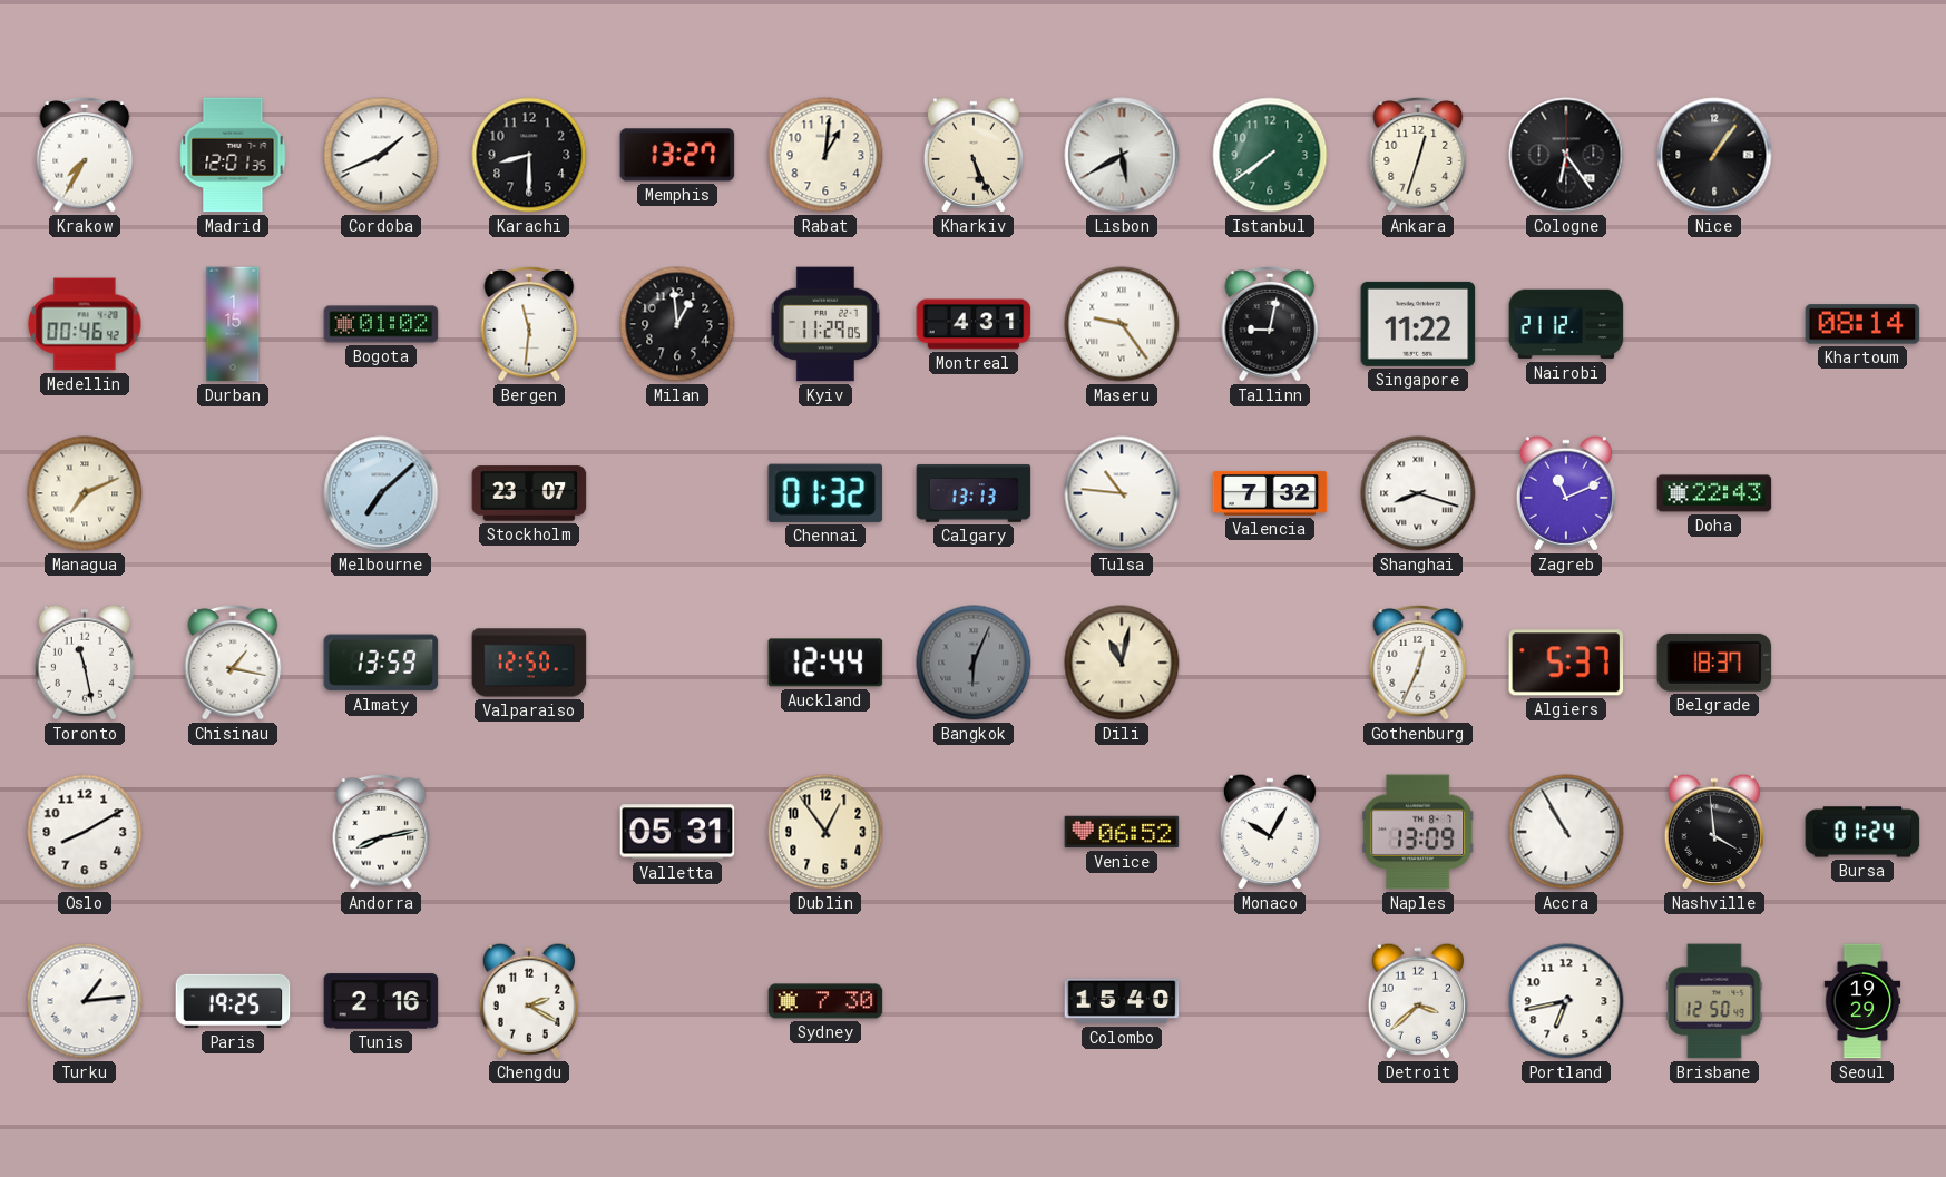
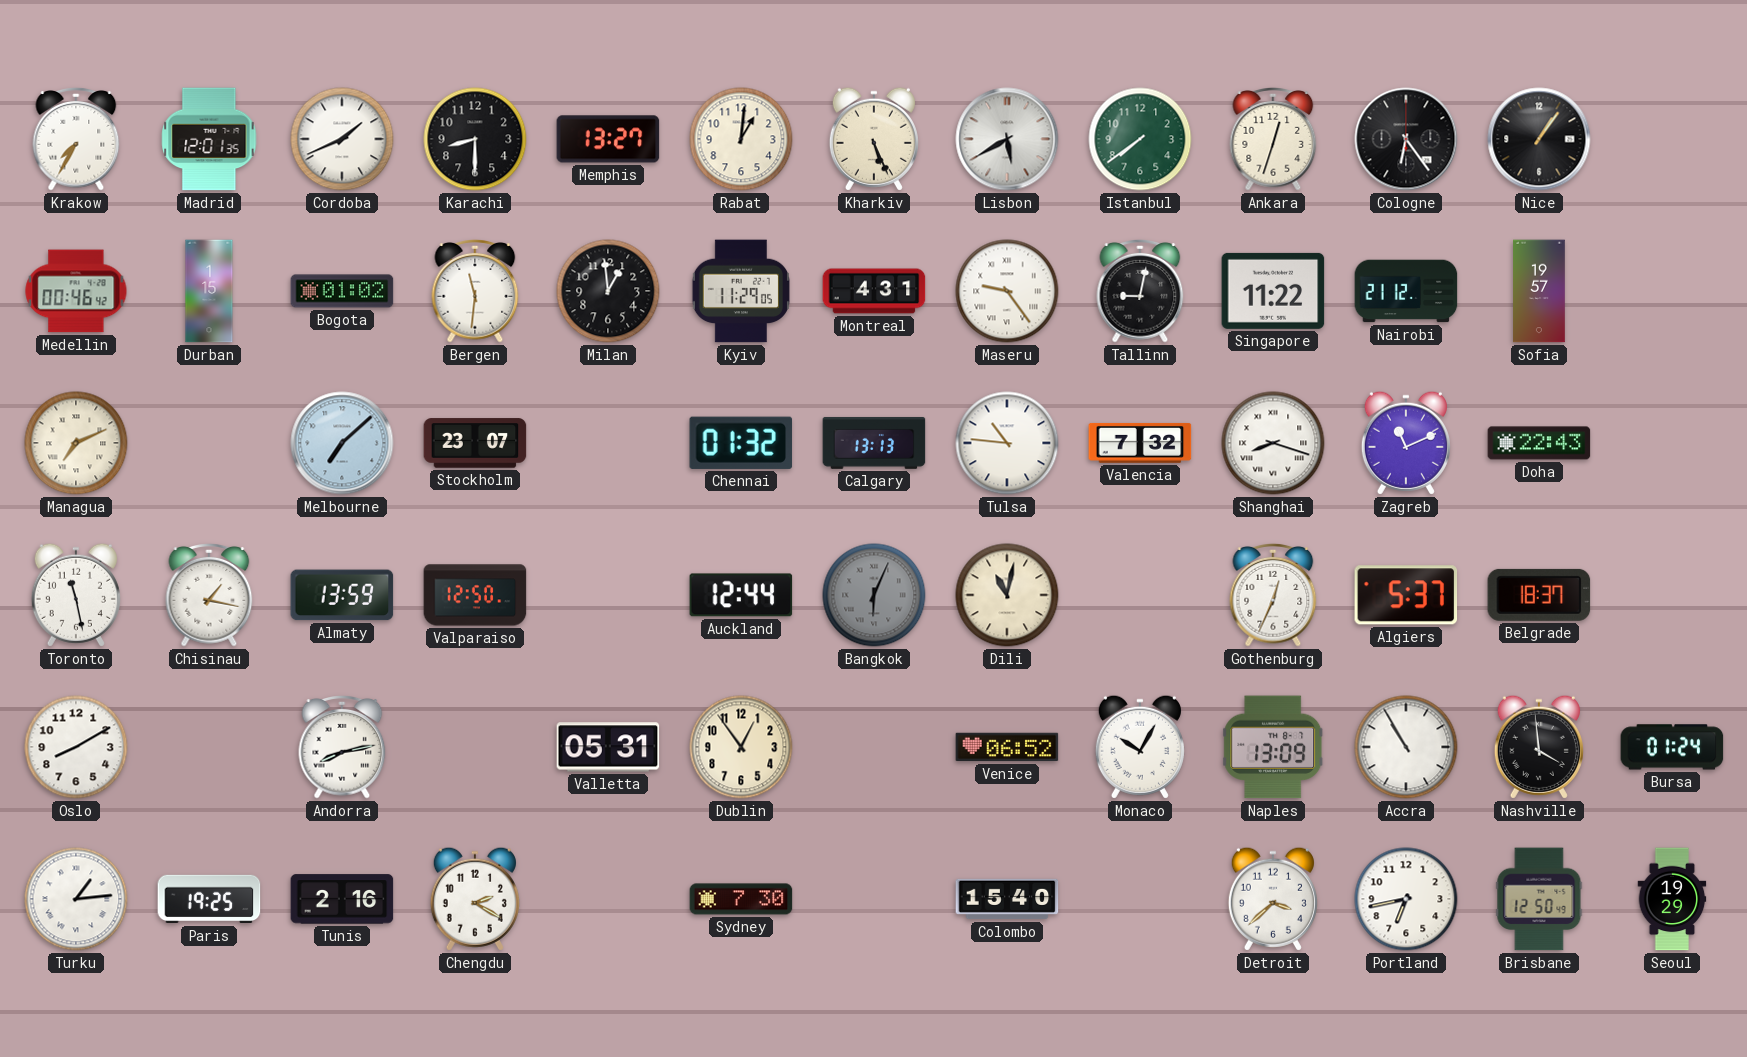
Sofia: none -> 19:57 (1539, 291)
Khartoum: 08:14 -> none (1862, 324)
